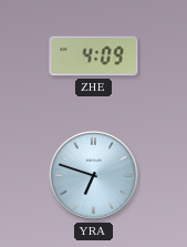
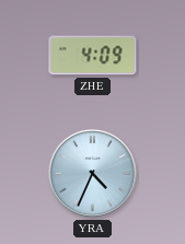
YRA: 6:48 -> 4:34 (93, 174)
